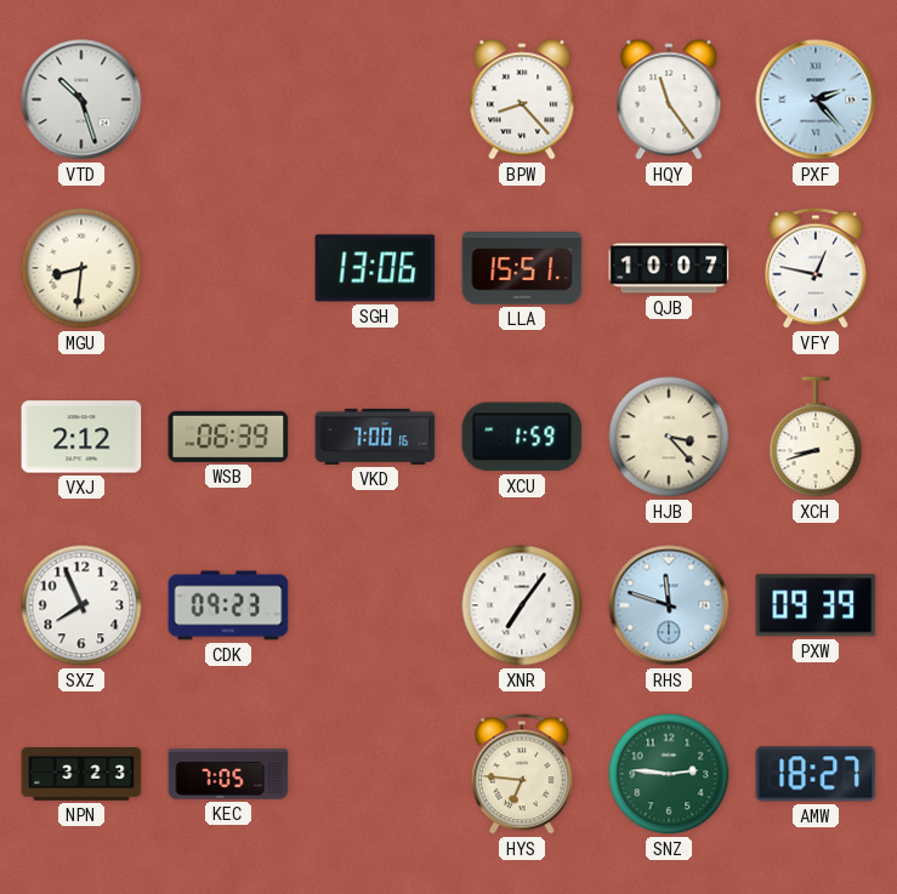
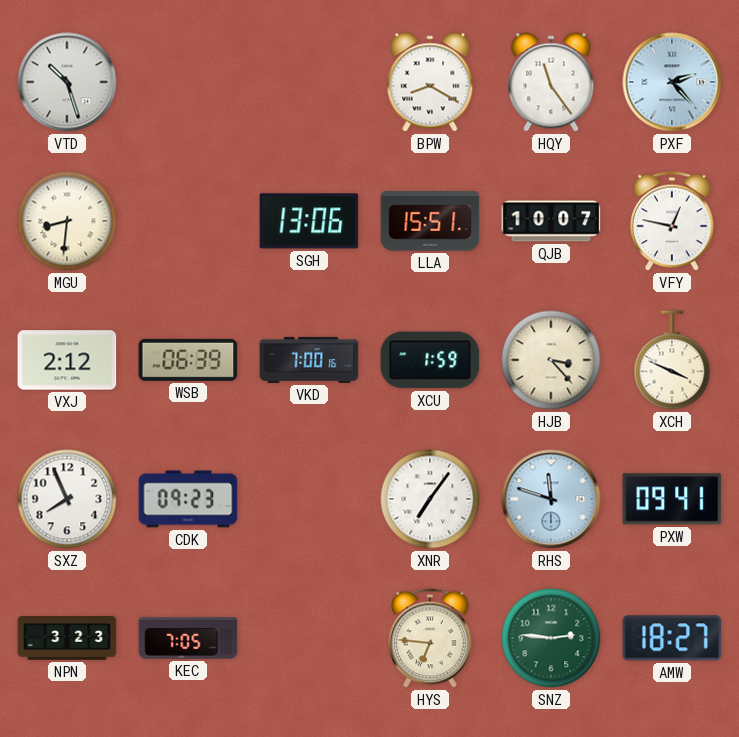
BPW: 8:23 -> 8:20 (430, 82)
XCH: 8:42 -> 3:49 (672, 360)
PXW: 09:39 -> 09:41 (672, 499)
